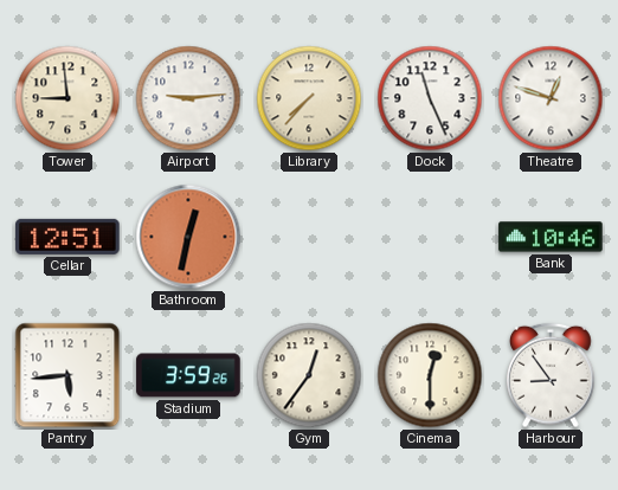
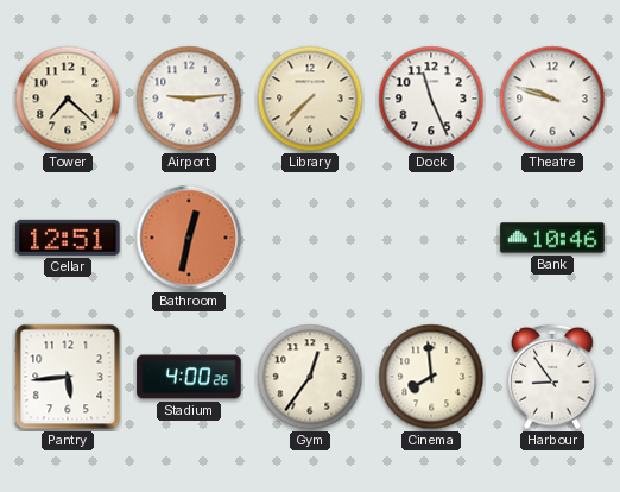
Tower: 8:59 -> 7:22 (68, 99)
Theatre: 12:48 -> 9:48 (552, 99)
Stadium: 3:59 -> 4:00 (189, 377)
Cinema: 12:30 -> 7:59 (431, 377)
